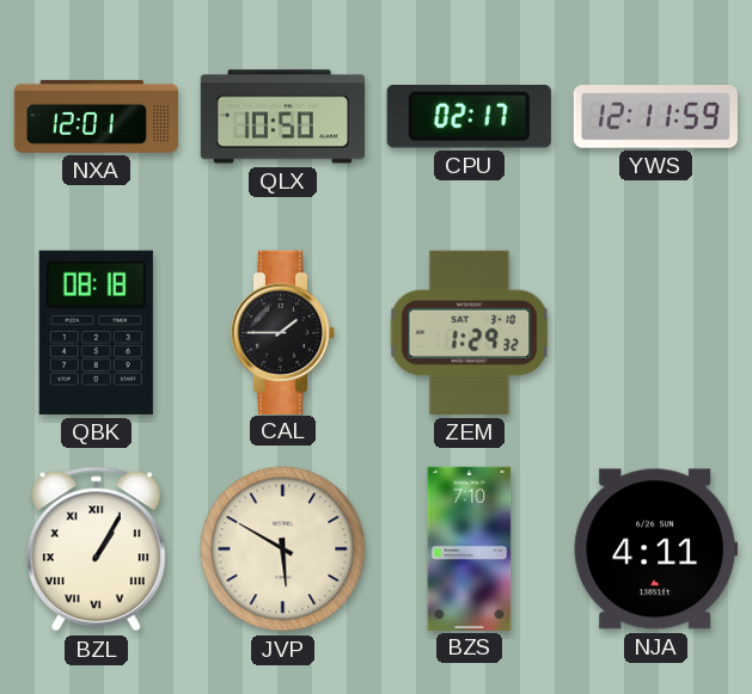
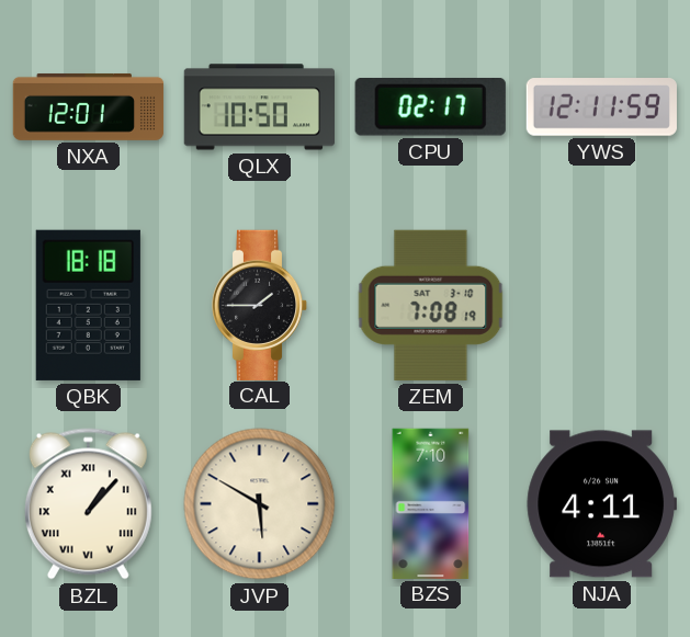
QBK: 08:18 -> 18:18 (88, 305)
ZEM: 1:29 -> 7:08 (431, 305)
BZL: 1:05 -> 1:07 (88, 504)
